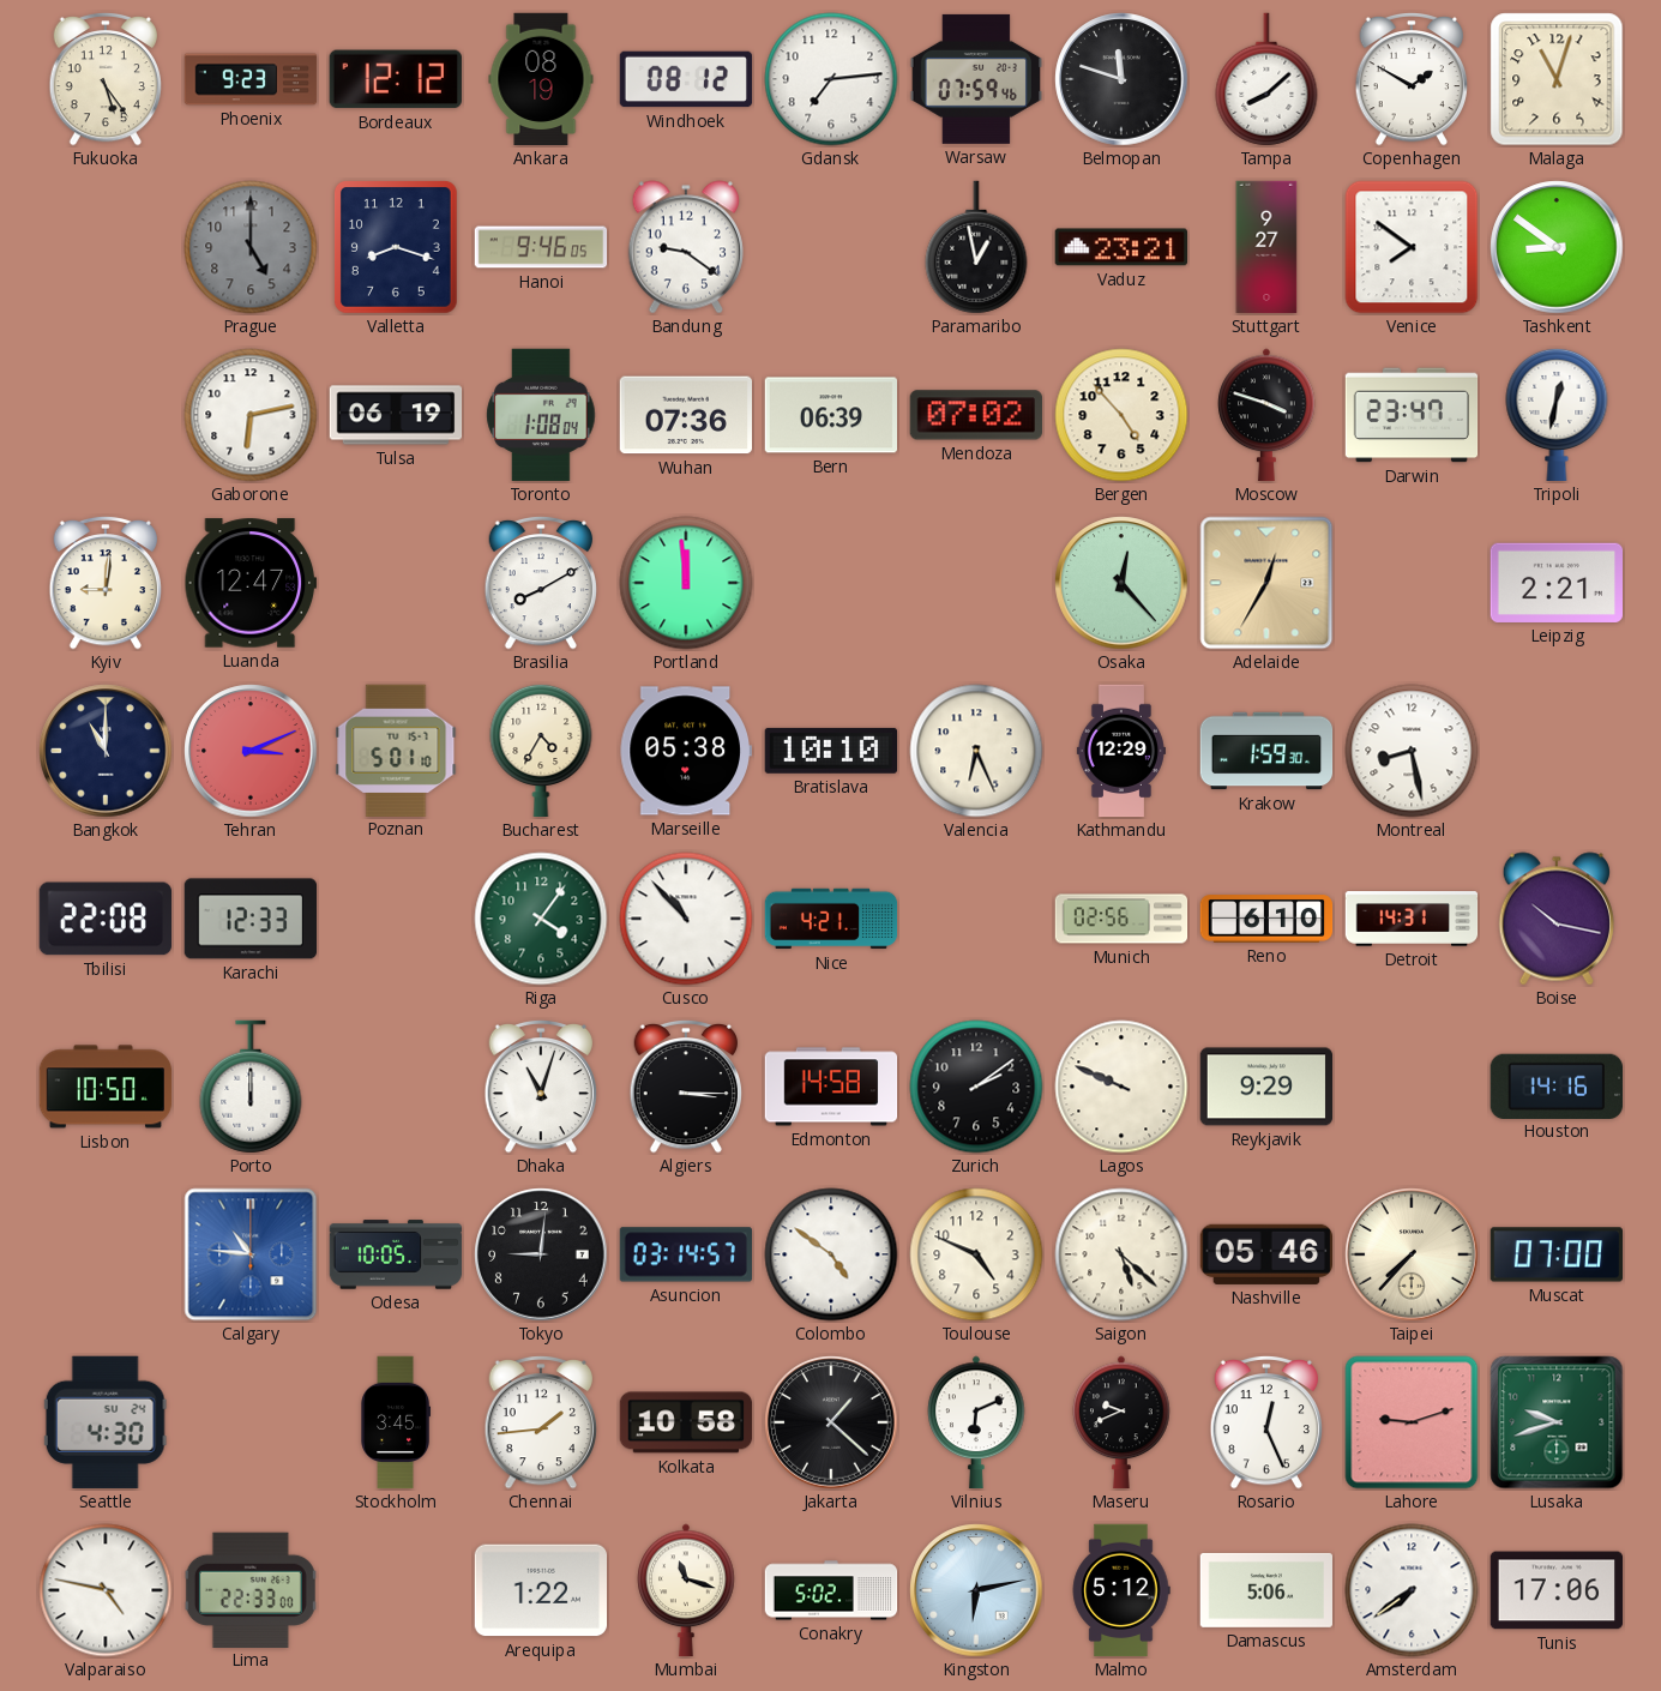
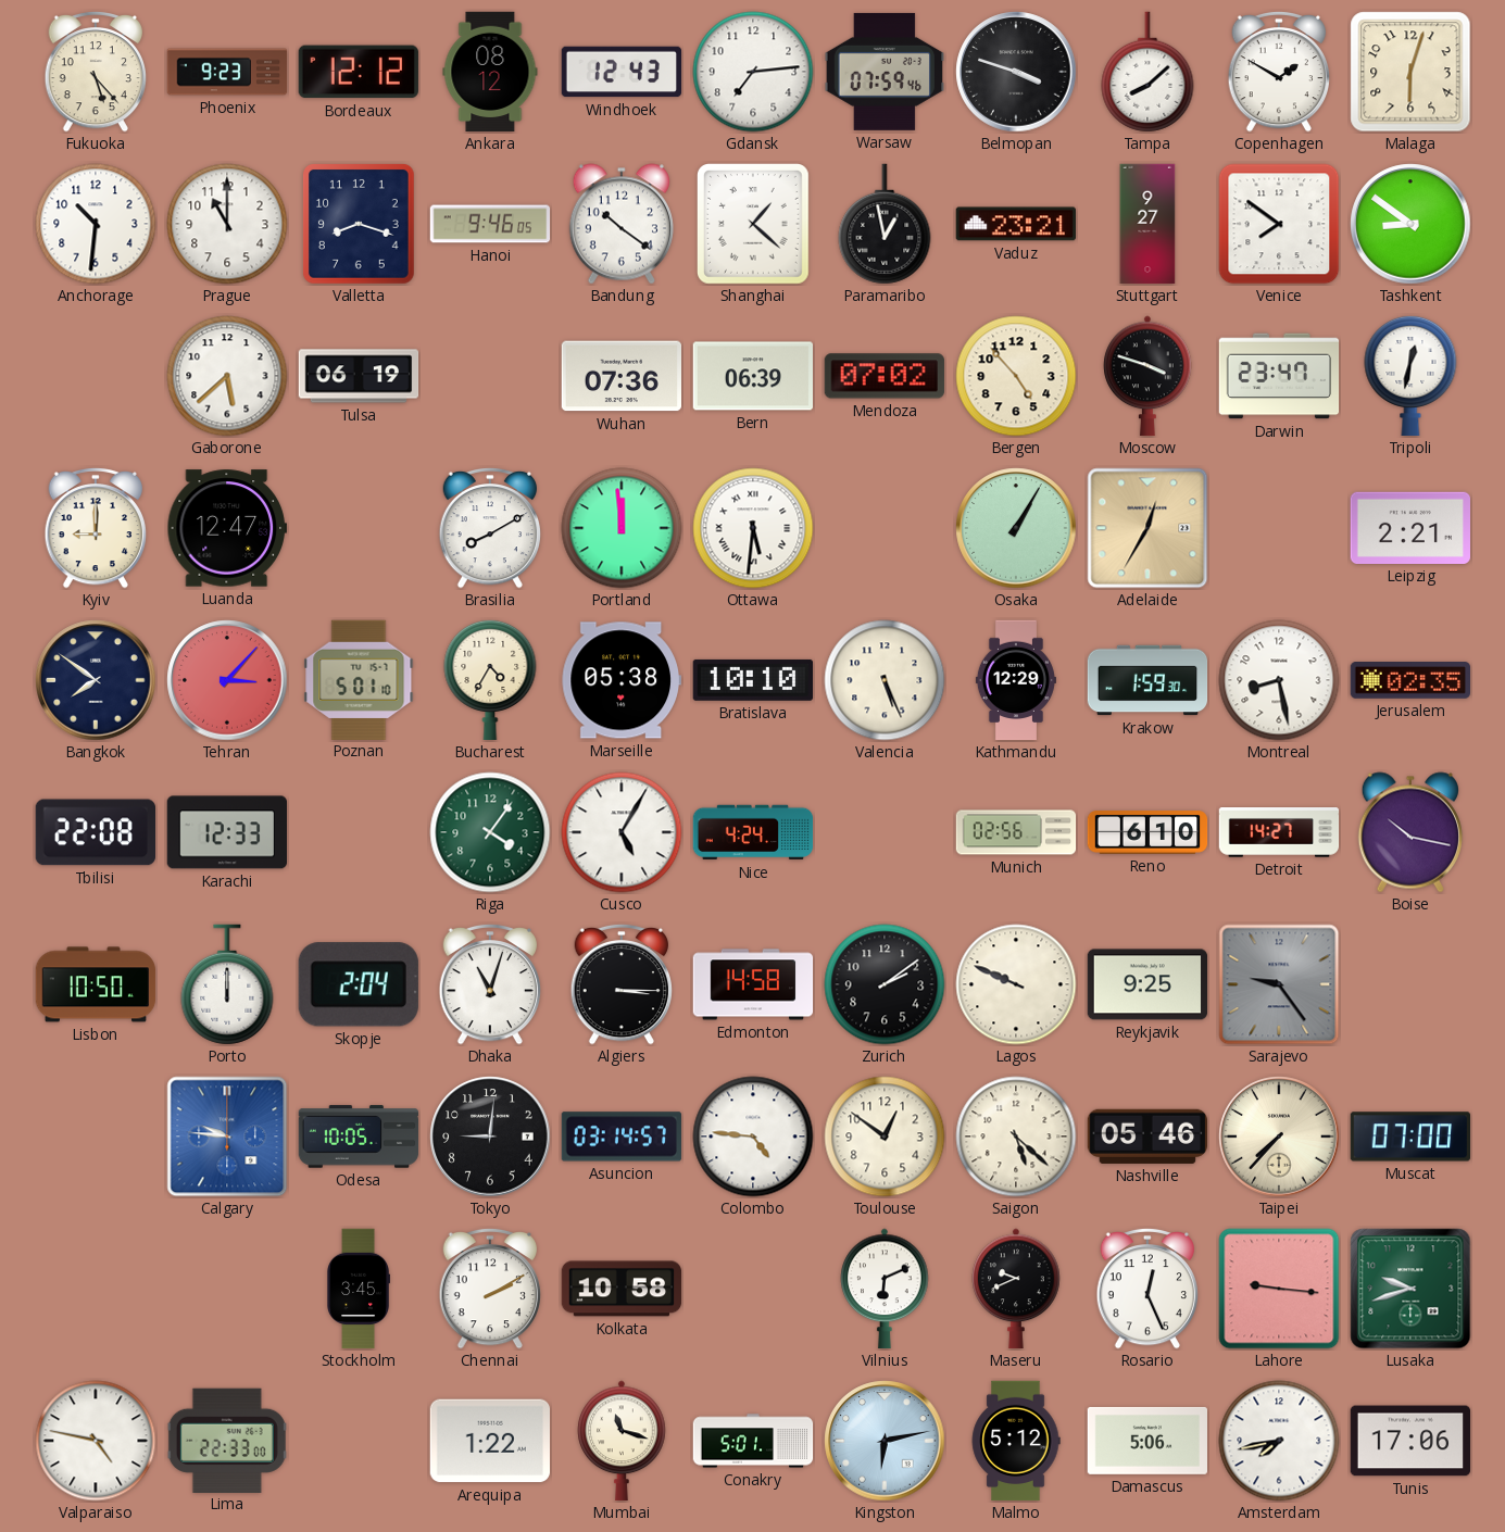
Fukuoka: 5:24 -> 5:23 (95, 72)
Ankara: 08:19 -> 08:12 (490, 72)
Windhoek: 08:12 -> 12:43 (622, 72)
Belmopan: 11:48 -> 3:48 (1016, 72)
Malaga: 11:03 -> 6:03 (1410, 72)
Anchorage: none -> 10:31 (96, 224)
Prague: 5:00 -> 11:00 (227, 224)
Prague dial: grey -> white (227, 224)
Bandung: 9:21 -> 10:21 (620, 224)
Shanghai: none -> 1:22 (753, 225)
Gaborone: 6:13 -> 5:38 (227, 376)
Toronto: 1:08 -> none (541, 415)
Kyiv: 9:01 -> 9:00 (95, 528)
Ottawa: none -> 5:31 (753, 528)
Osaka: 12:23 -> 1:05 (1016, 528)
Bangkok: 11:00 -> 7:51 (96, 680)
Tehran: 3:11 -> 3:07 (227, 680)
Valencia: 6:26 -> 5:26 (885, 680)
Jerusalem: none -> 02:35 (1409, 681)
Cusco: 10:53 -> 5:05 (622, 832)
Nice: 4:21 -> 4:24 (753, 832)
Detroit: 14:31 -> 14:27 (1279, 832)
Skopje: none -> 2:04 (359, 984)
Reykjavik: 9:29 -> 9:25 (1146, 984)
Sarajevo: none -> 9:24 (1279, 984)
Houston: 14:16 -> none (1555, 1085)
Calgary: 10:46 -> 9:46 (227, 1137)
Colombo: 4:51 -> 4:46 (753, 1137)
Toulouse: 4:49 -> 12:51 (885, 1137)
Seattle: 4:30 -> none (106, 1422)
Chennai: 1:44 -> 2:10 (489, 1289)
Jakarta: 1:22 -> none (831, 1422)
Lahore: 9:12 -> 9:16 (1279, 1289)
Conakry: 5:02 -> 5:01 (753, 1441)
Amsterdam: 7:39 -> 7:43 (1279, 1441)
